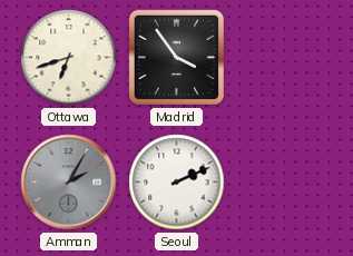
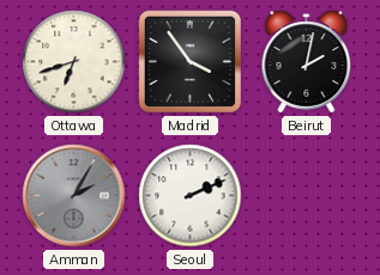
Beirut: none -> 2:02 (307, 62)
